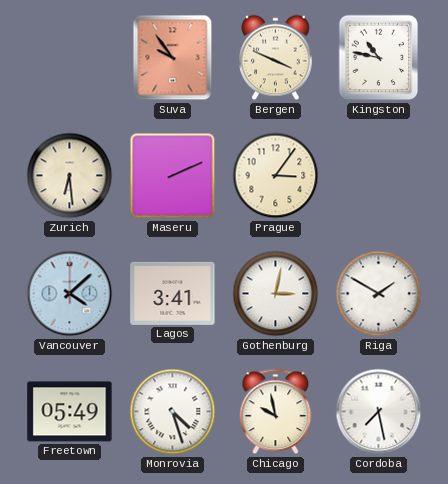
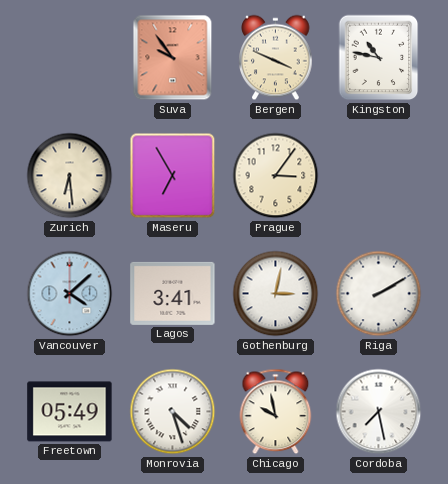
Maseru: 2:11 -> 6:55 (173, 176)
Riga: 1:50 -> 2:10 (379, 294)
